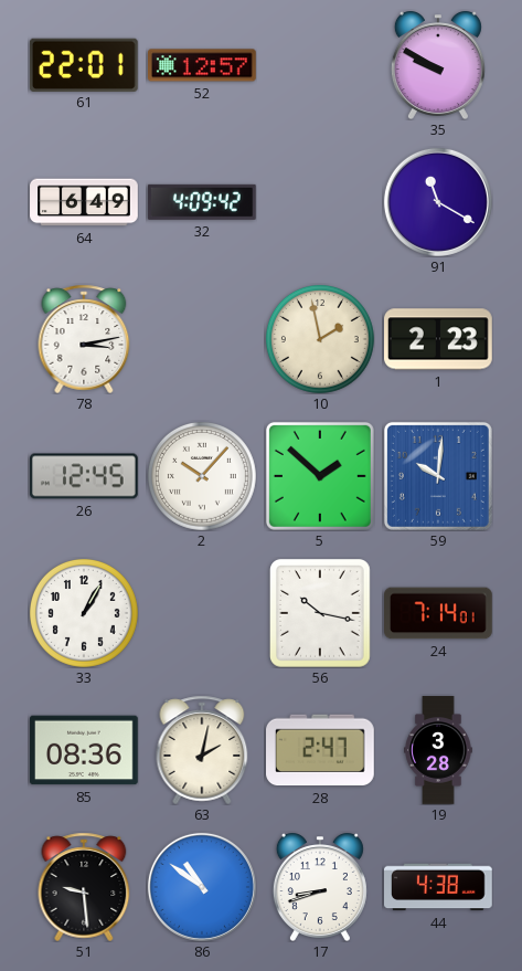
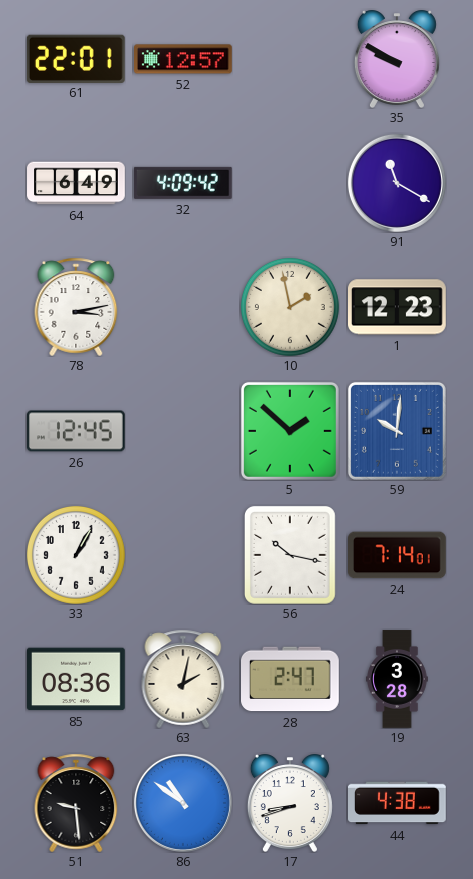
1: 2:23 -> 12:23 (398, 307)
2: 10:07 -> none (202, 476)
